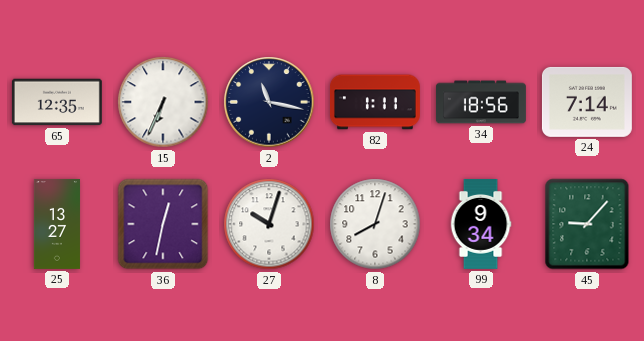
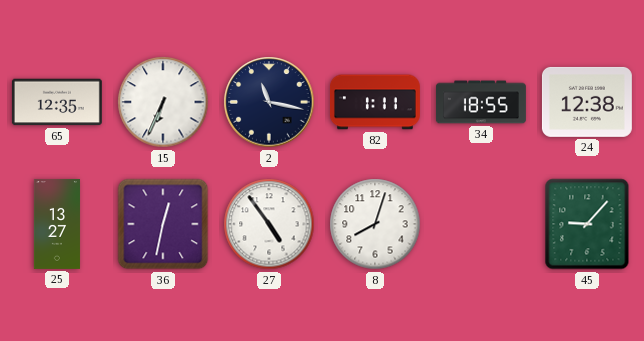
34: 18:56 -> 18:55 (481, 102)
24: 7:14 -> 12:38 (587, 102)
27: 10:03 -> 4:54 (269, 224)
99: 9:34 -> none (481, 224)
